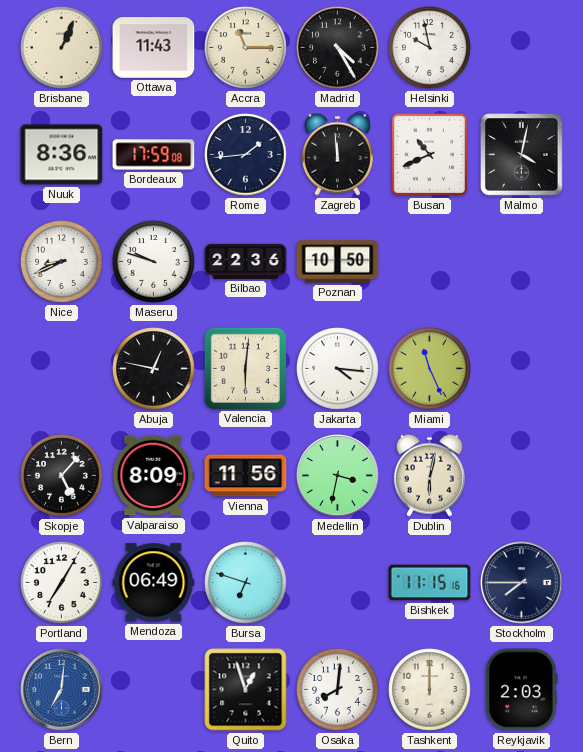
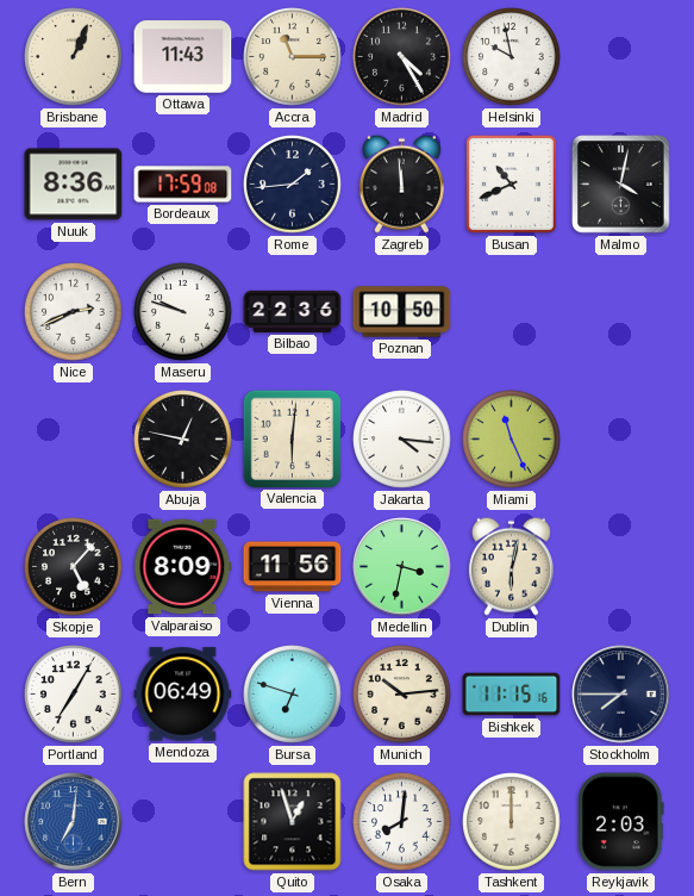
Nice: 8:41 -> 2:41 (74, 312)
Munich: none -> 10:14 (402, 695)
